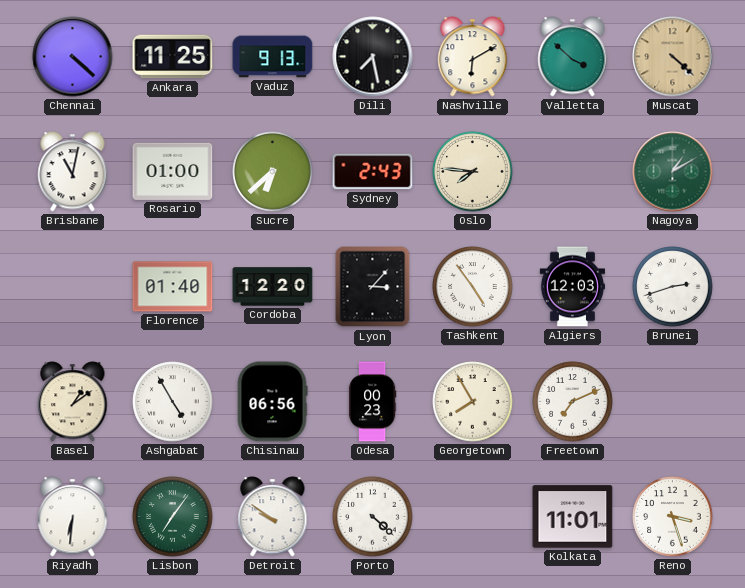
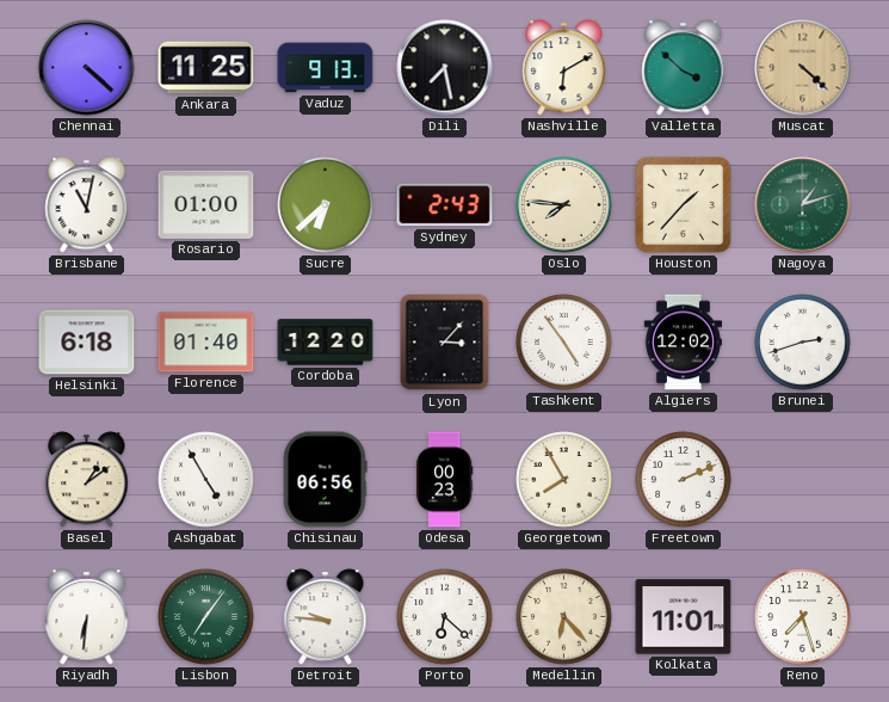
Houston: none -> 1:37 (684, 205)
Nagoya: 1:10 -> 1:12 (803, 205)
Helsinki: none -> 6:18 (87, 343)
Algiers: 12:03 -> 12:02 (683, 343)
Freetown: 7:11 -> 2:11 (684, 480)
Detroit: 9:51 -> 9:46 (326, 617)
Porto: 4:22 -> 6:22 (445, 617)
Medellin: none -> 6:23 (564, 617)
Reno: 3:27 -> 7:27 (803, 617)
